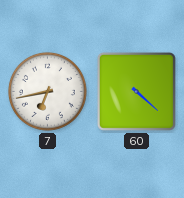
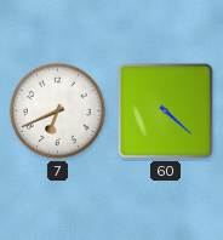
7: 6:43 -> 6:41 (57, 110)
